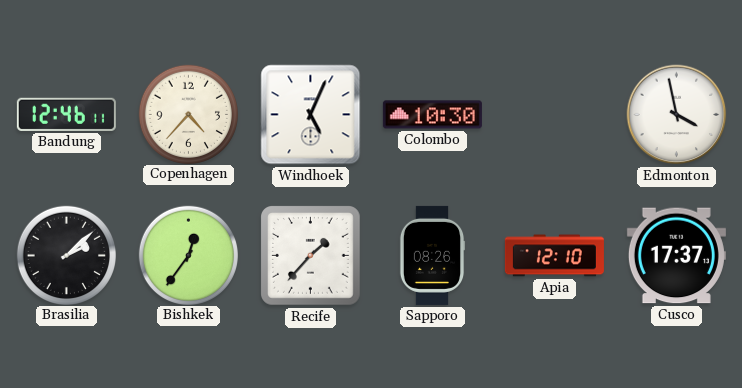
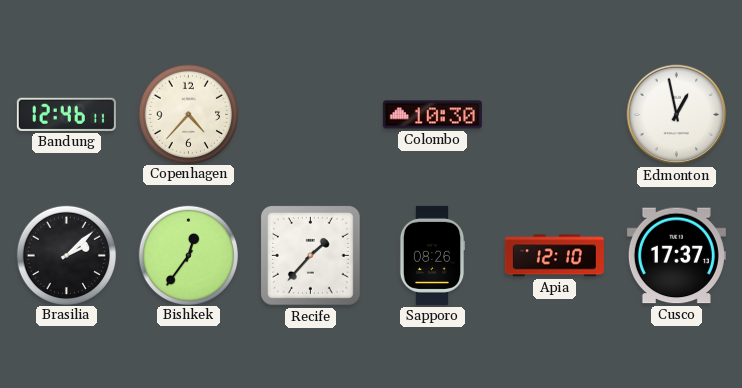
Windhoek: 5:04 -> none (311, 115)
Edmonton: 3:58 -> 12:58 (677, 115)
